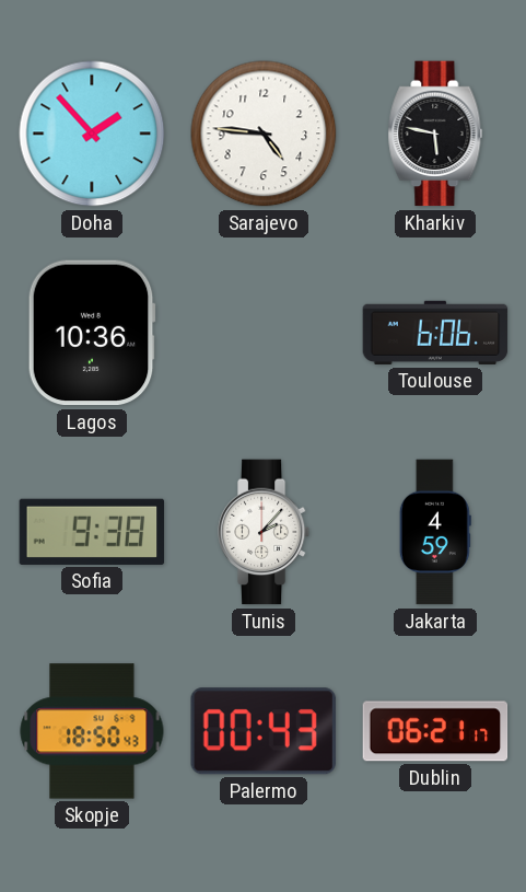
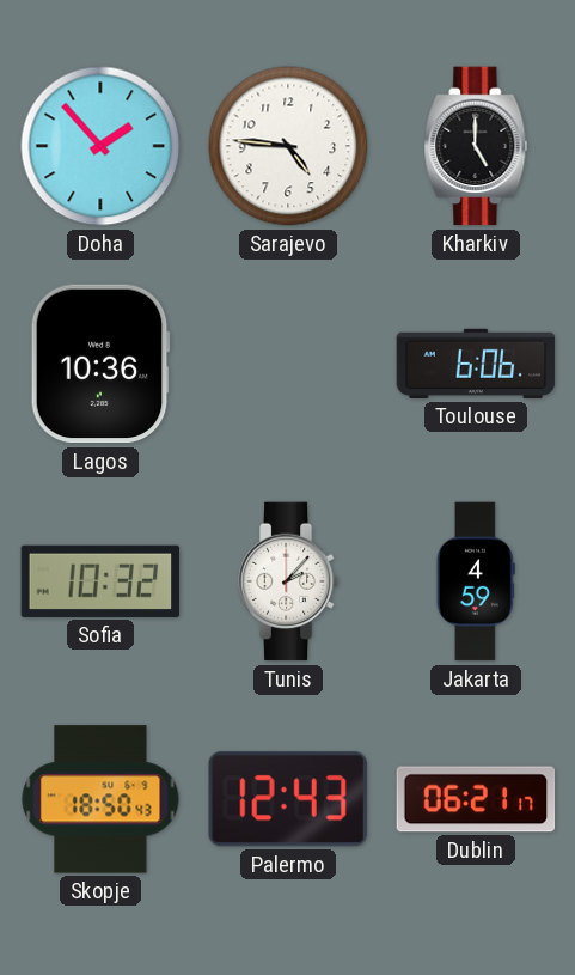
Kharkiv: 5:47 -> 5:00 (476, 146)
Sofia: 9:38 -> 10:32 (100, 581)
Palermo: 00:43 -> 12:43 (288, 799)
